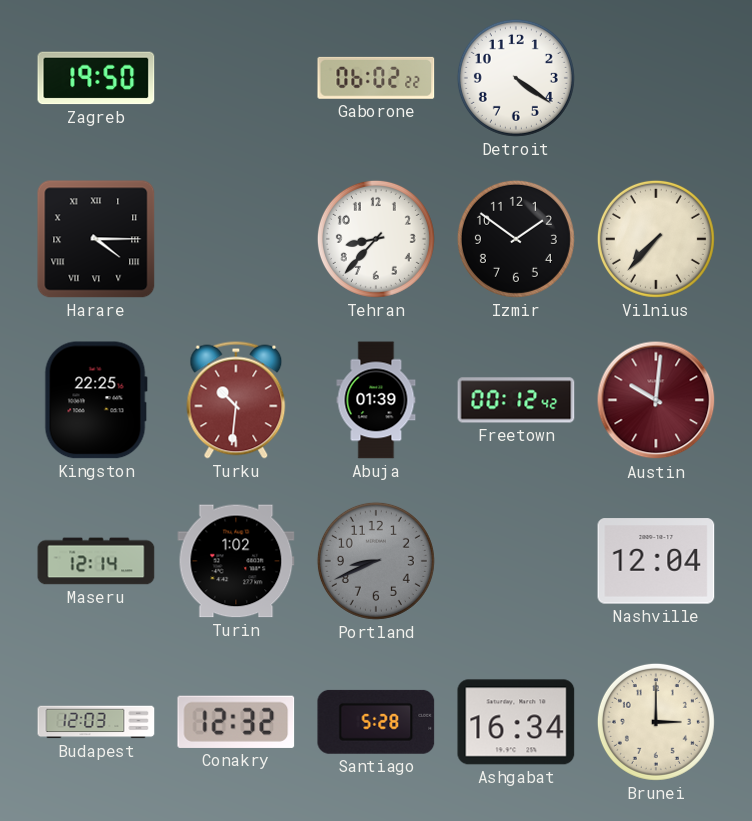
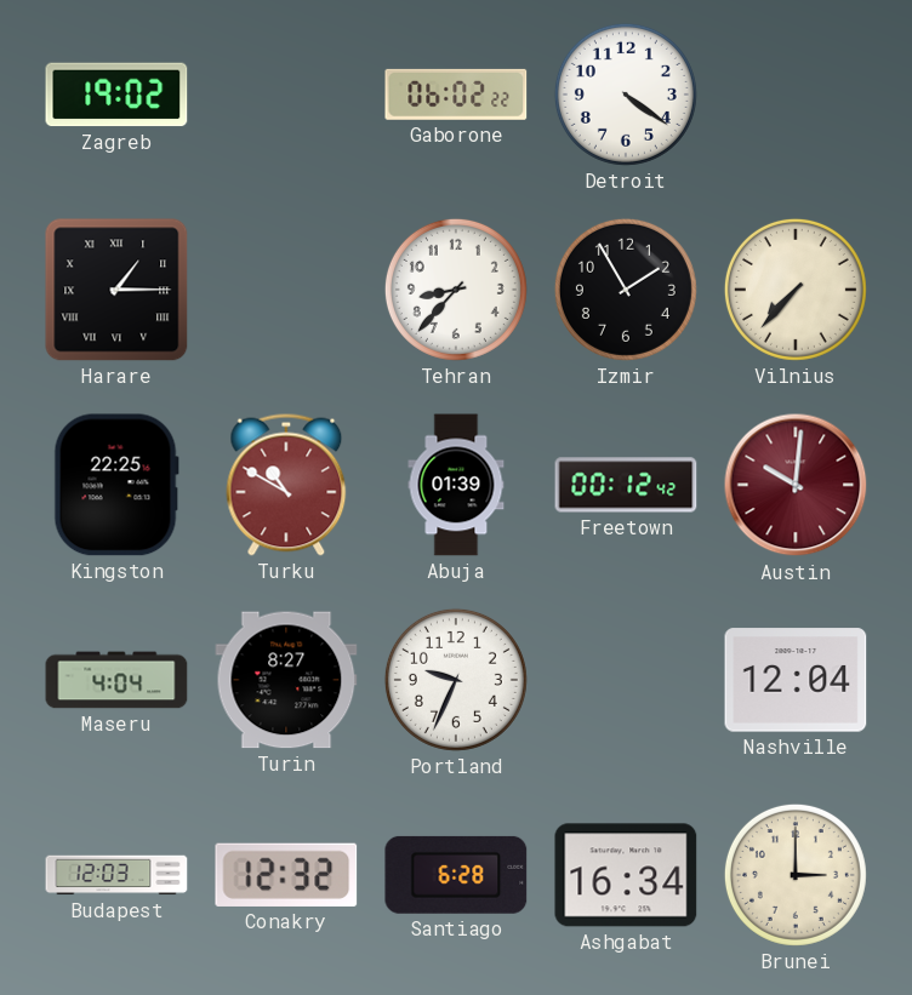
Zagreb: 19:50 -> 19:02 (116, 95)
Harare: 4:15 -> 1:15 (116, 290)
Izmir: 1:51 -> 1:55 (626, 290)
Turku: 10:31 -> 10:50 (286, 485)
Maseru: 12:14 -> 4:04 (116, 680)
Turin: 1:02 -> 8:27 (286, 680)
Portland: 8:41 -> 9:34 (456, 680)
Portland dial: grey -> white (456, 680)
Santiago: 5:28 -> 6:28 (456, 875)
